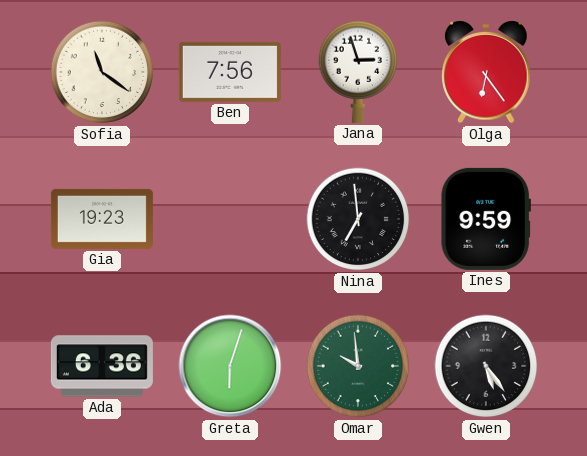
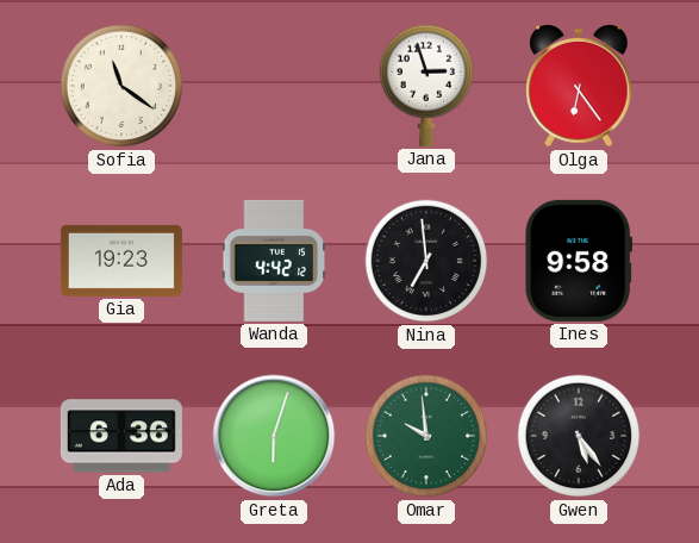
Ben: 7:56 -> none (230, 72)
Wanda: none -> 4:42 (274, 261)
Ines: 9:59 -> 9:58 (578, 261)
